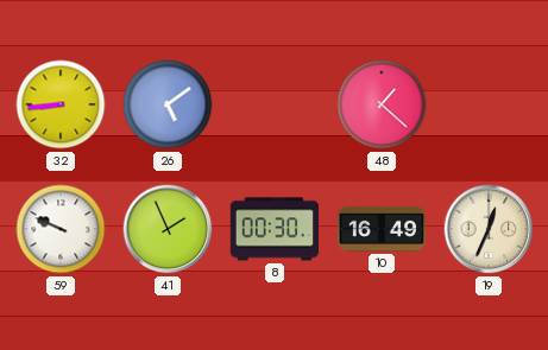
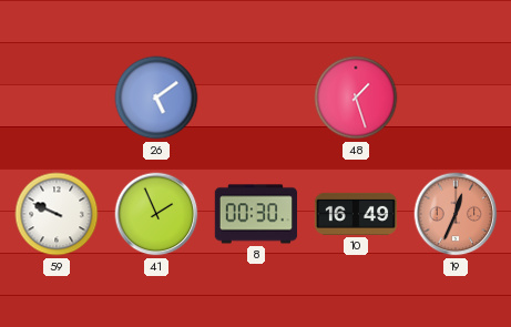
32: 8:44 -> none (61, 104)
48: 1:22 -> 1:27 (356, 98)
19 dial: cream -> salmon (456, 214)
